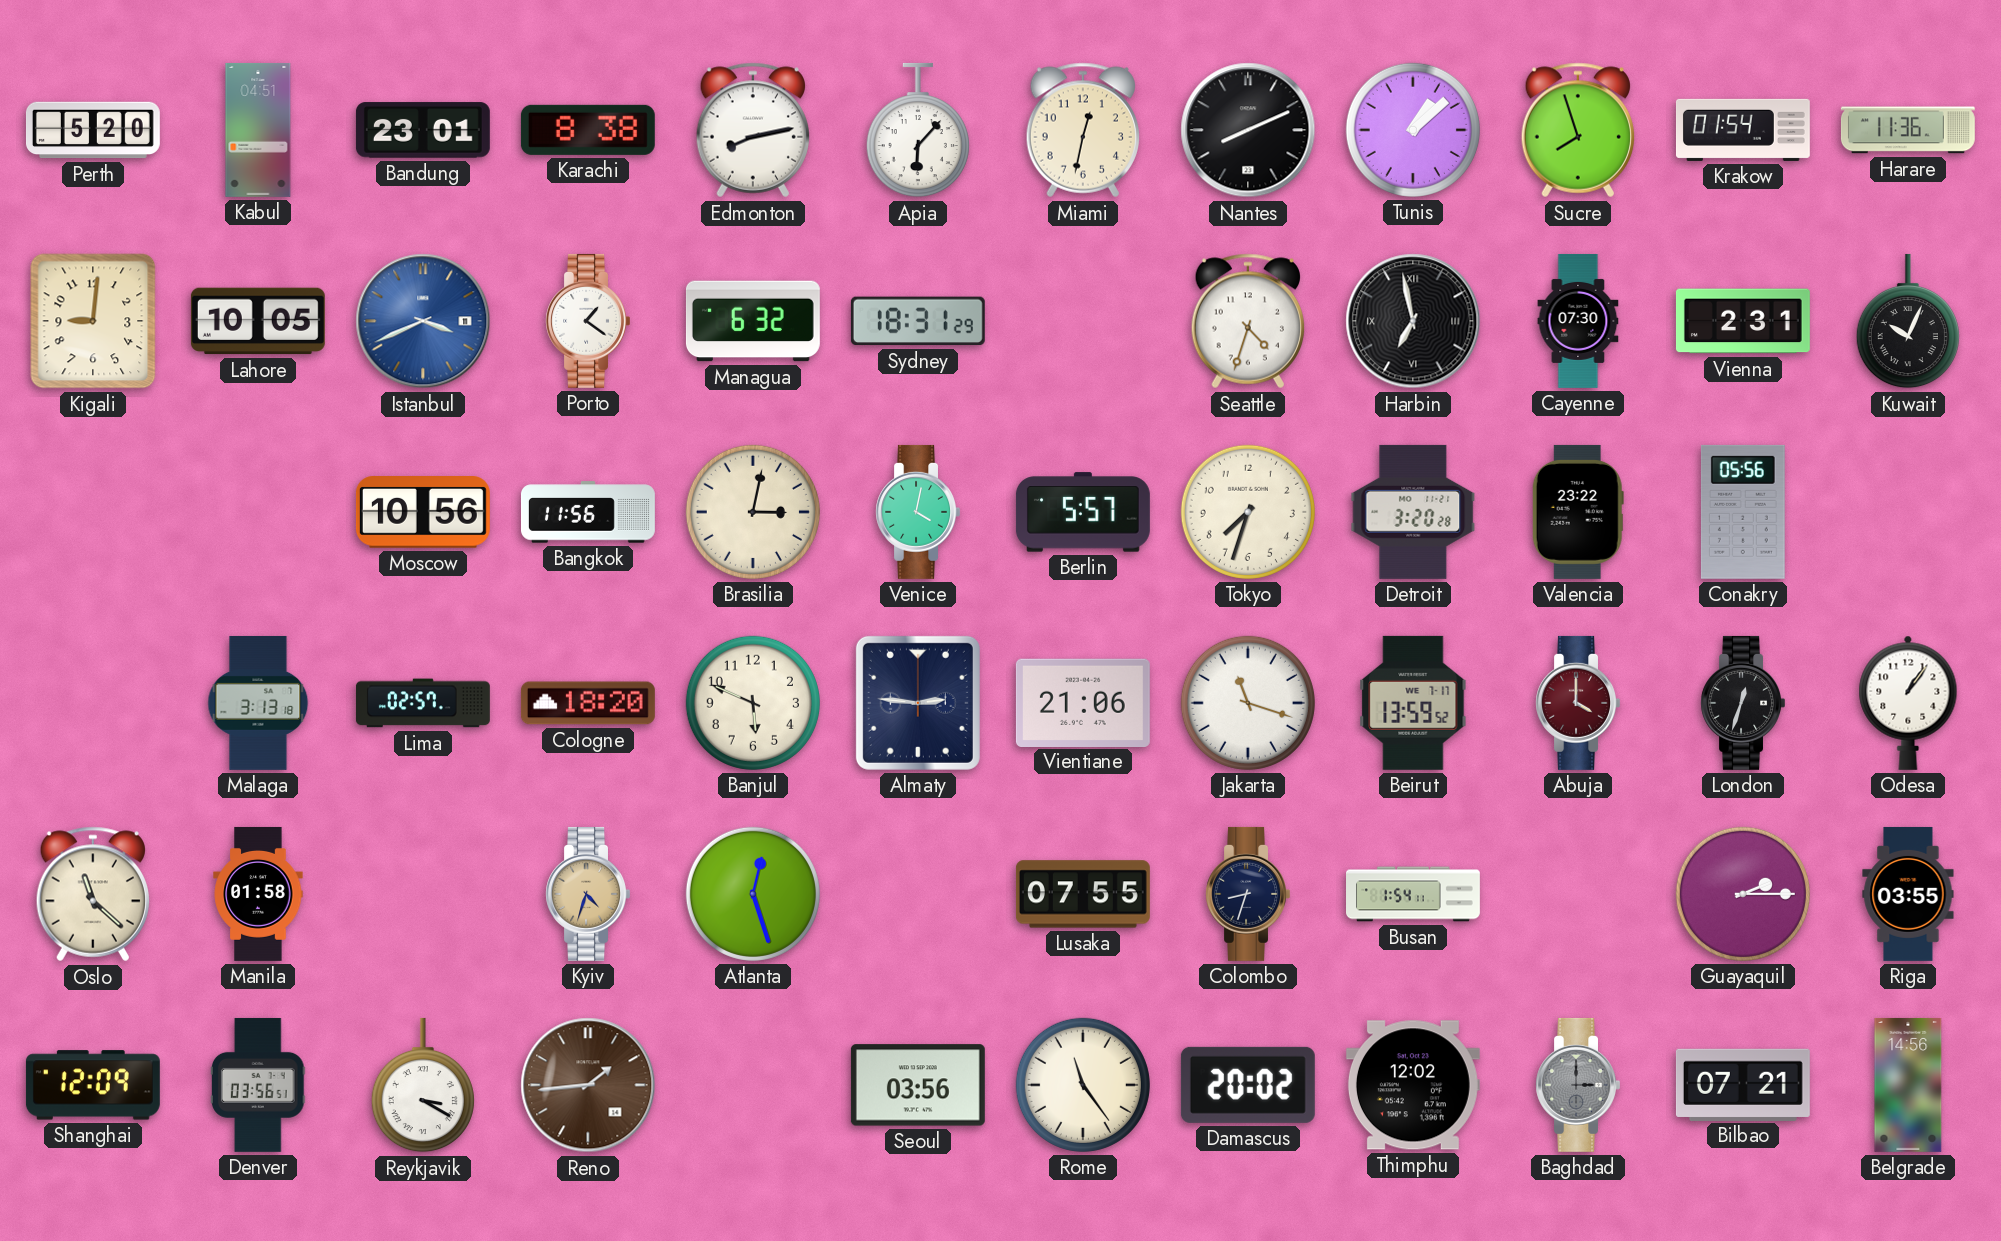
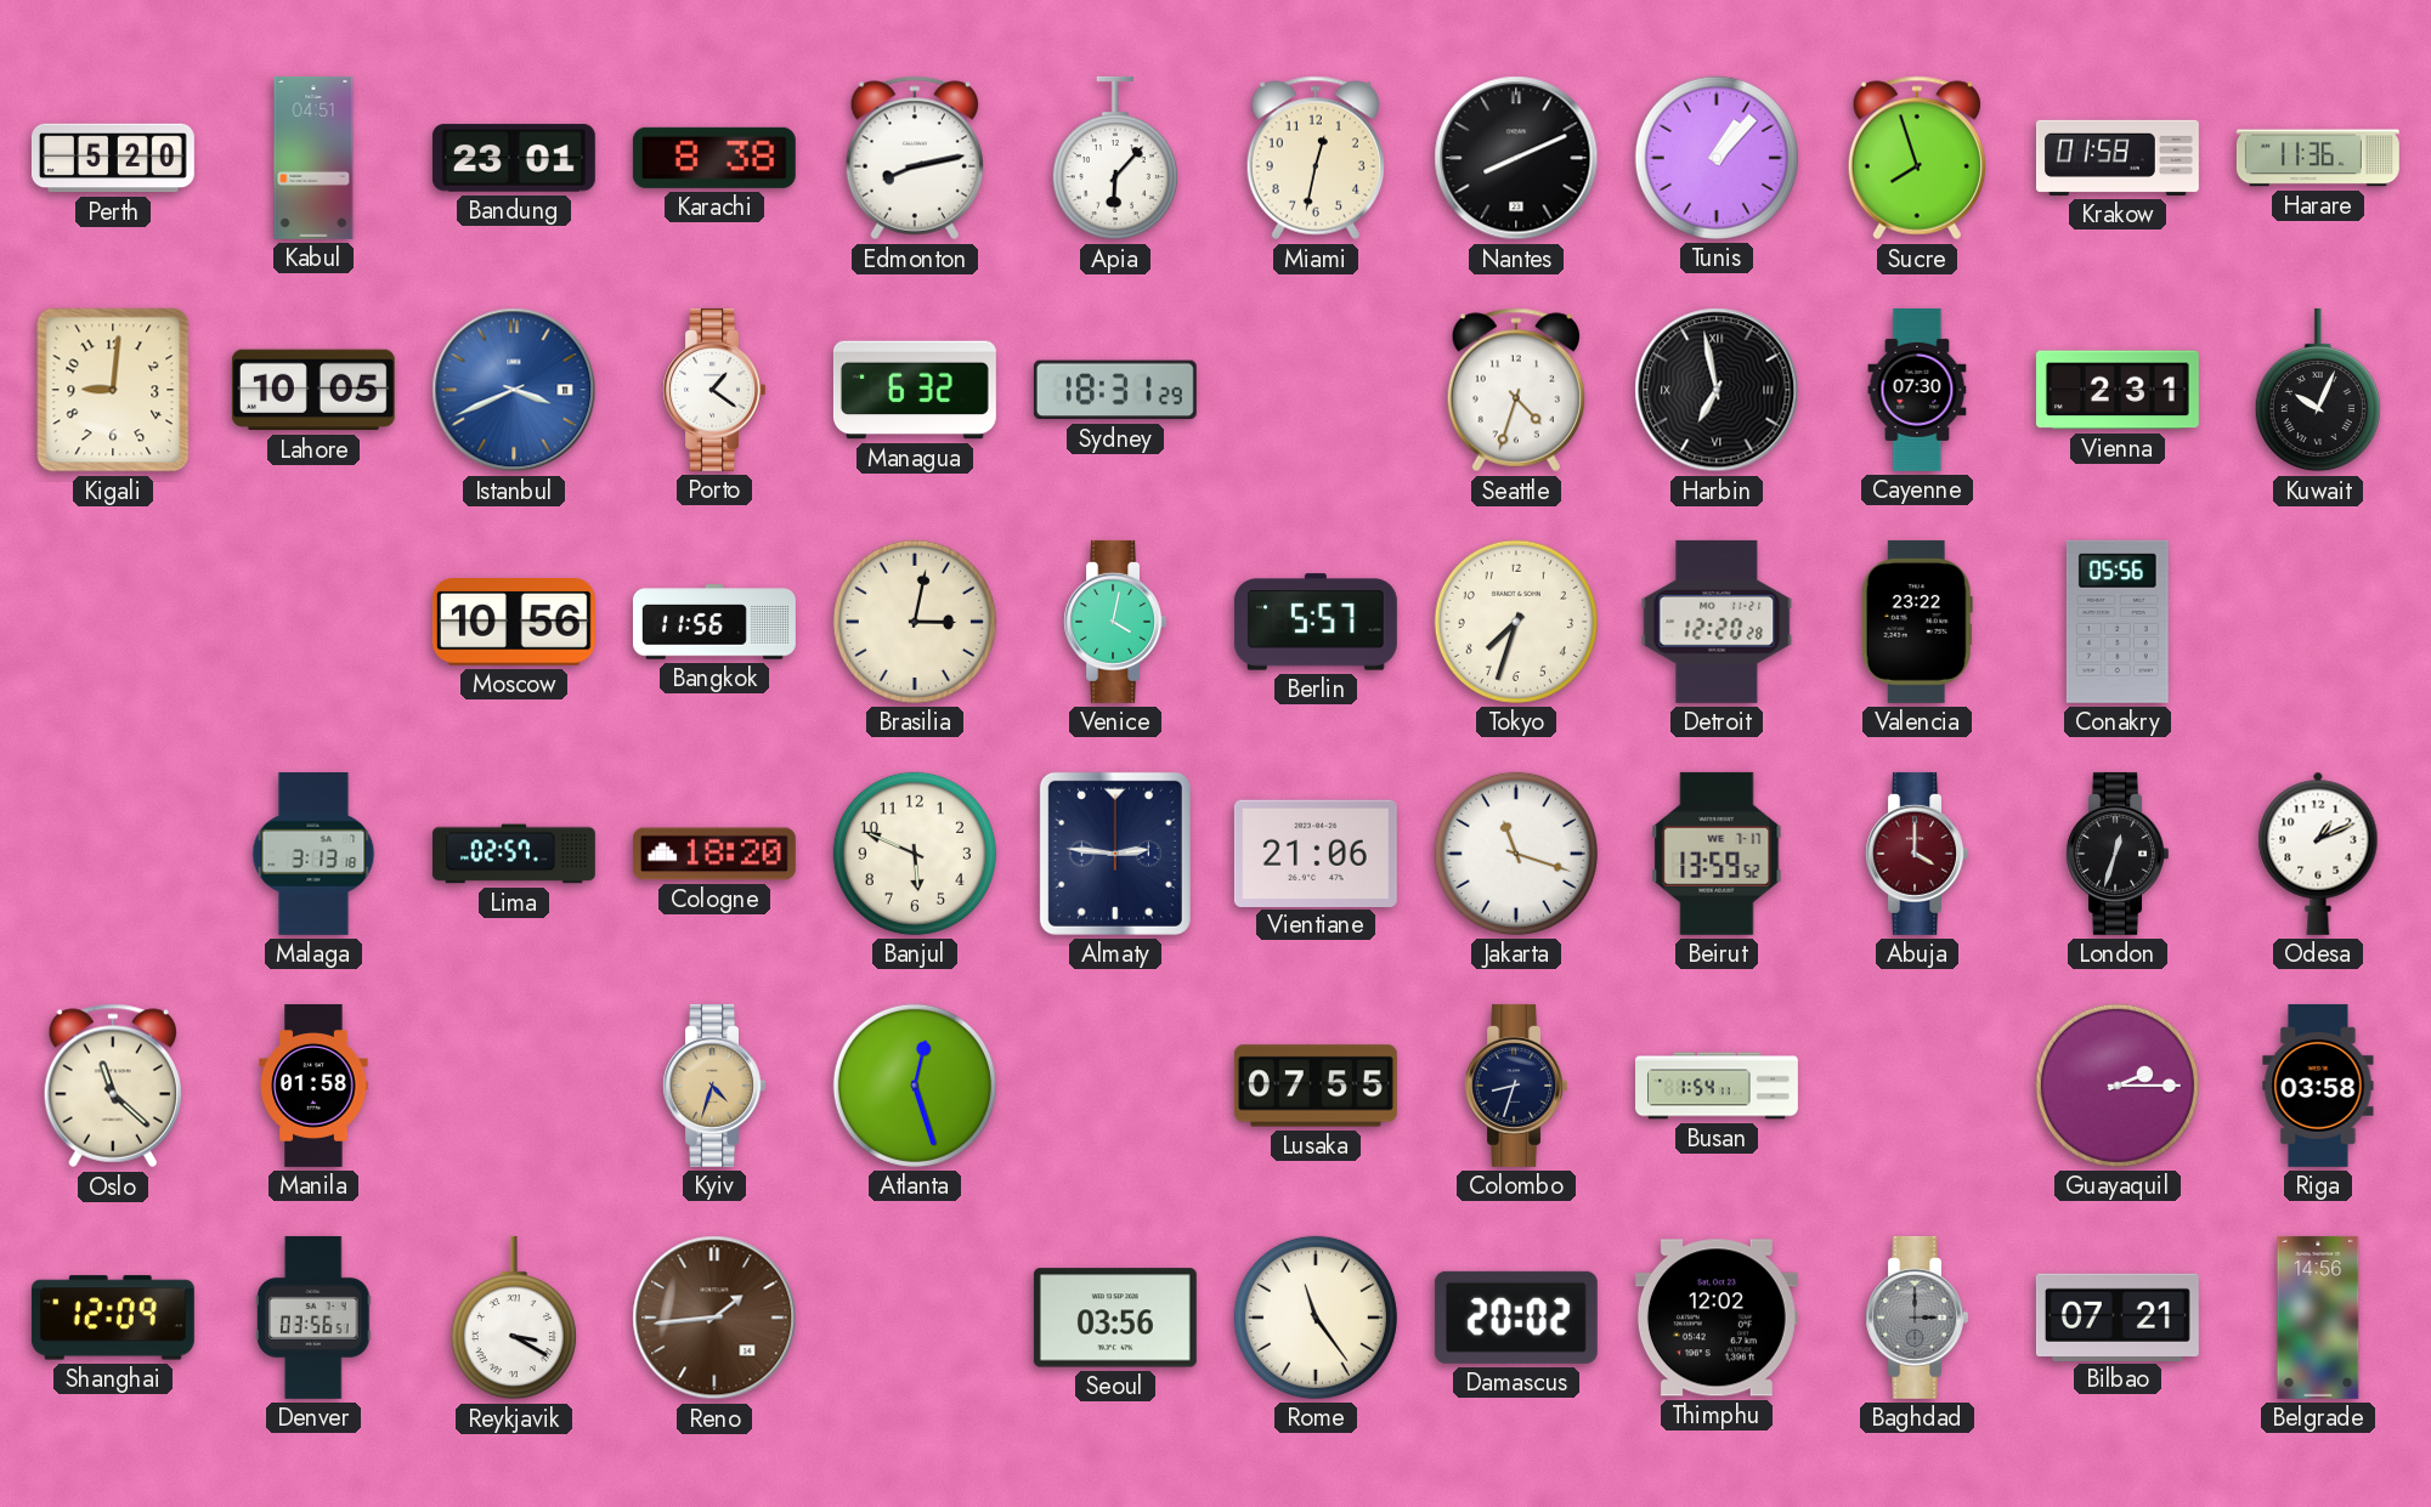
Tunis: 1:08 -> 1:07 (1717, 158)
Krakow: 01:54 -> 01:58 (2118, 158)
Detroit: 3:20 -> 12:20 (1717, 622)
Odesa: 1:06 -> 1:11 (2318, 854)
Riga: 03:55 -> 03:58 (2318, 1086)
